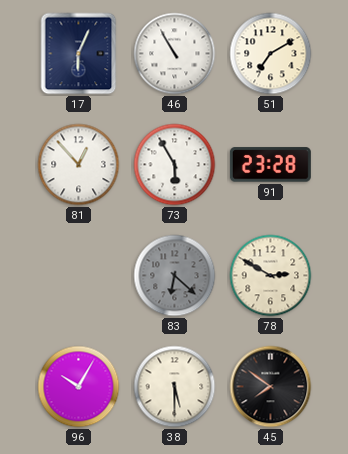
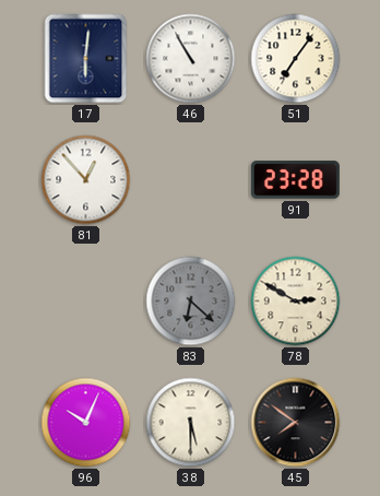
17: 6:04 -> 6:01 (86, 59)
51: 7:10 -> 7:06 (296, 59)
73: 5:55 -> none (175, 165)
96: 10:05 -> 10:04 (86, 423)
